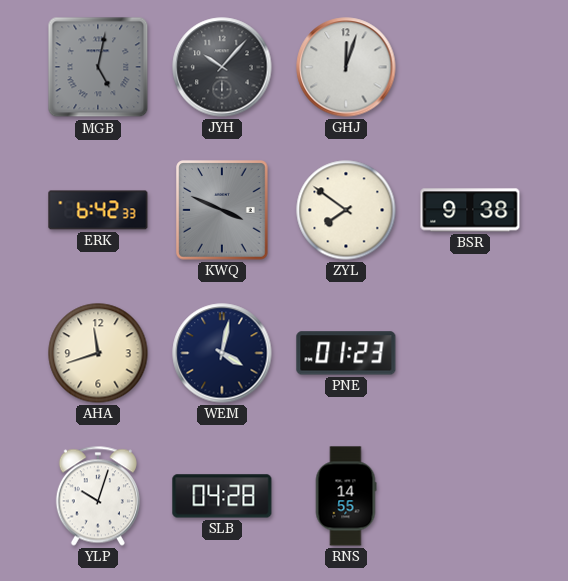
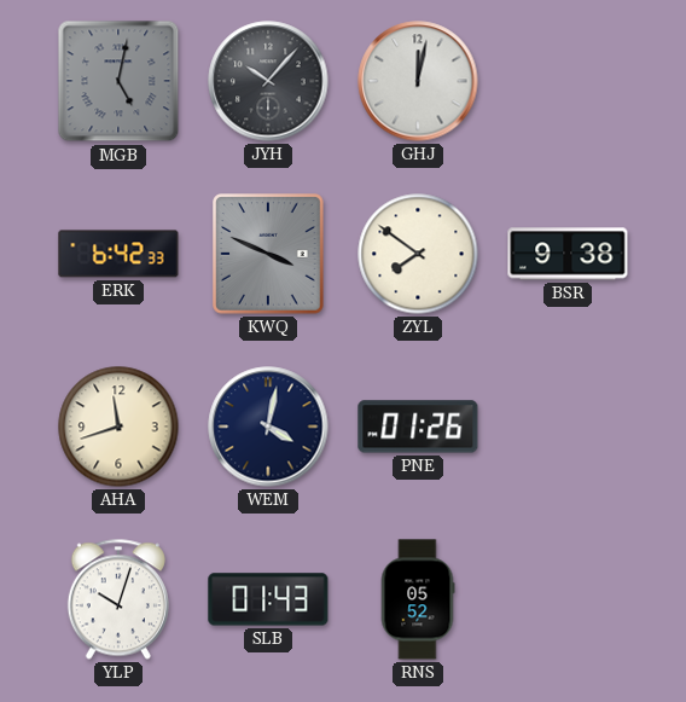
GHJ: 12:03 -> 12:02 (418, 81)
PNE: 01:23 -> 01:26 (418, 427)
SLB: 04:28 -> 01:43 (268, 599)
RNS: 14:55 -> 05:52 (418, 599)
